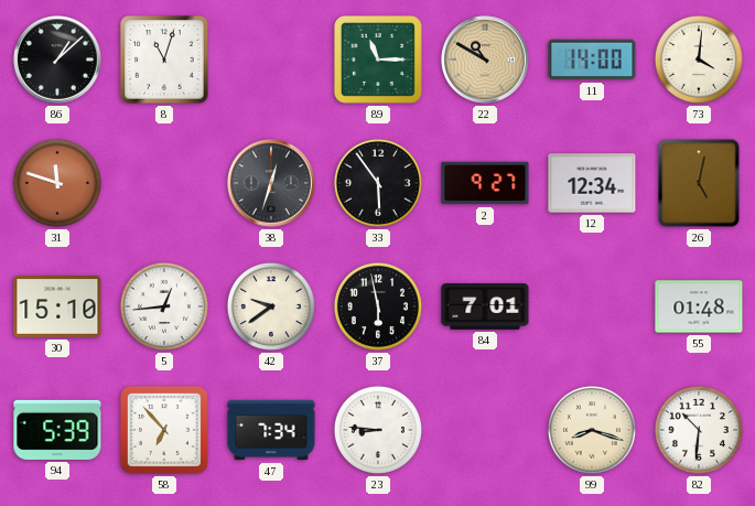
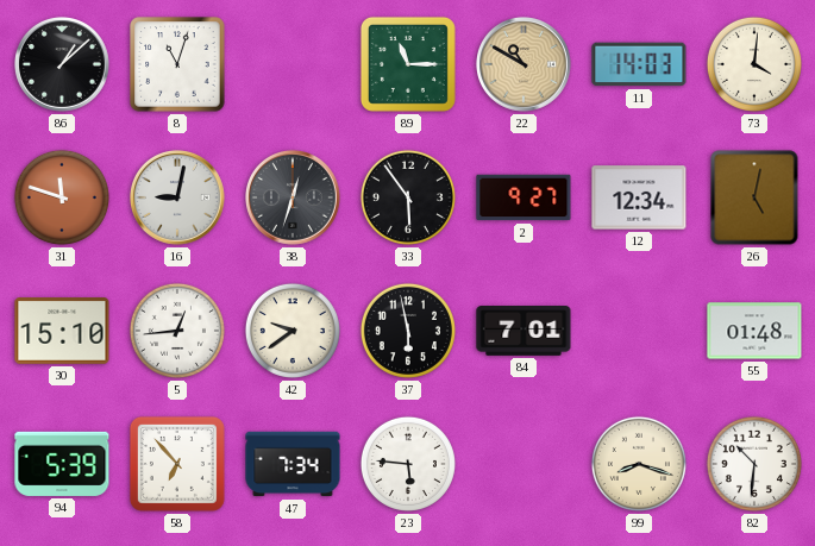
11: 14:00 -> 14:03 (639, 64)
16: none -> 9:02 (178, 199)
23: 8:46 -> 5:46 (408, 464)
